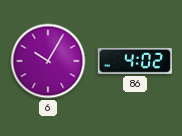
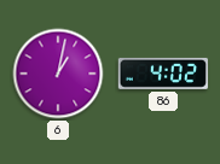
6: 10:05 -> 1:02 (58, 74)
